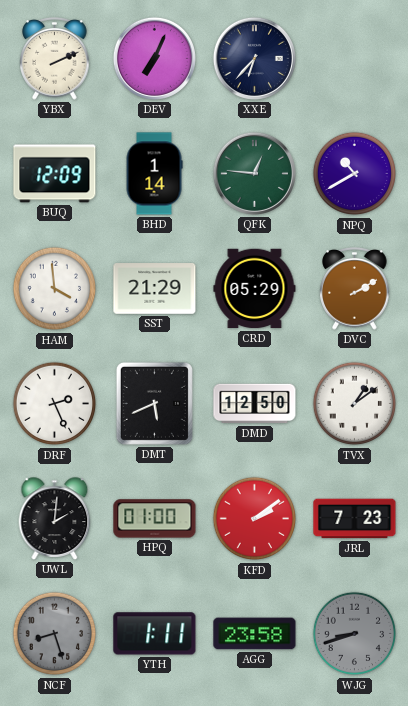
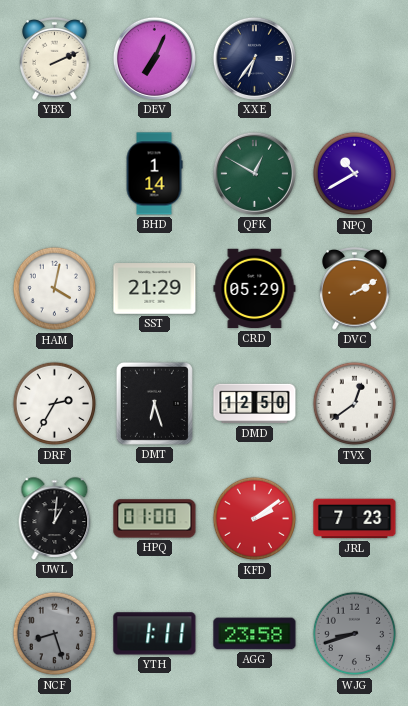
XXE: 6:37 -> 6:36 (254, 58)
BUQ: 12:09 -> none (55, 174)
QFK: 12:46 -> 12:50 (254, 173)
HAM: 3:59 -> 4:02 (55, 289)
DRF: 2:26 -> 2:35 (55, 404)
DMT: 5:41 -> 6:27 (154, 403)
TVX: 1:09 -> 12:39 (355, 404)
UWL: 2:01 -> 1:01 (55, 519)
